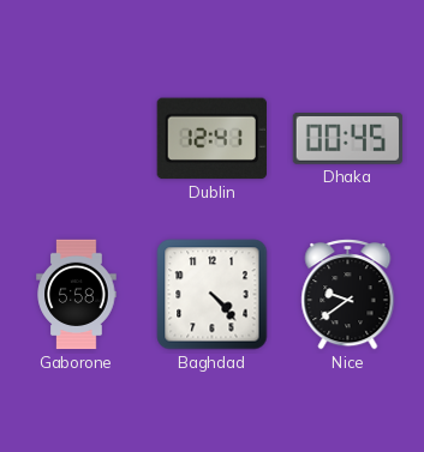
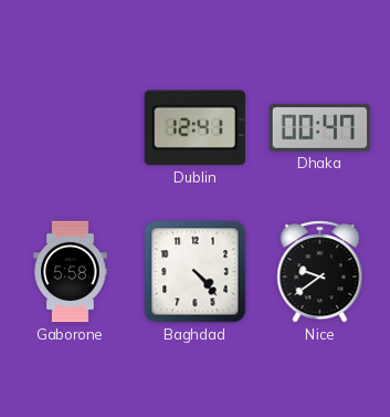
Dhaka: 00:45 -> 00:47 (320, 128)
